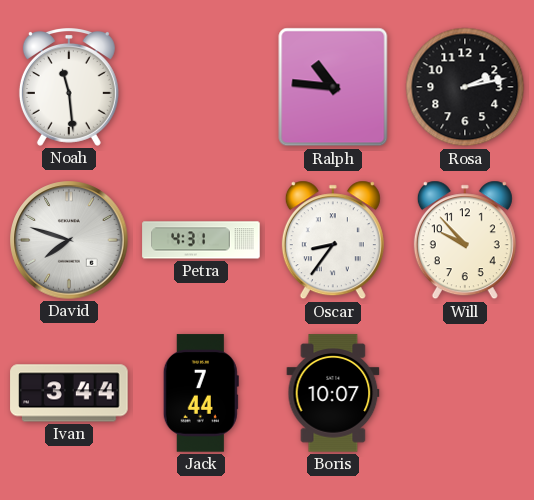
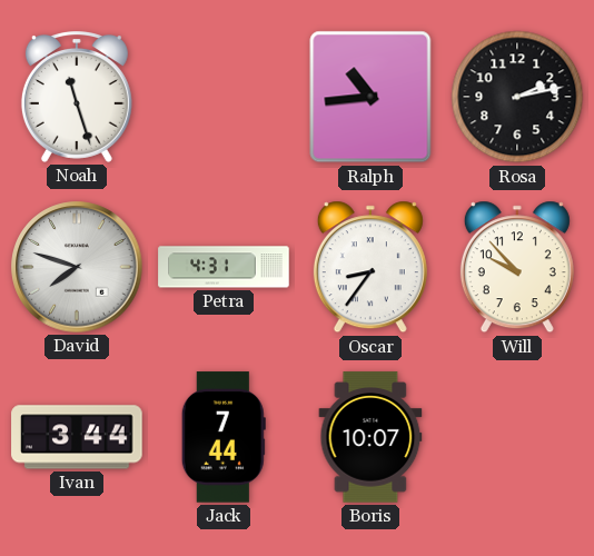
Noah: 11:29 -> 11:27 (77, 98)
Ralph: 10:46 -> 10:44 (370, 97)
